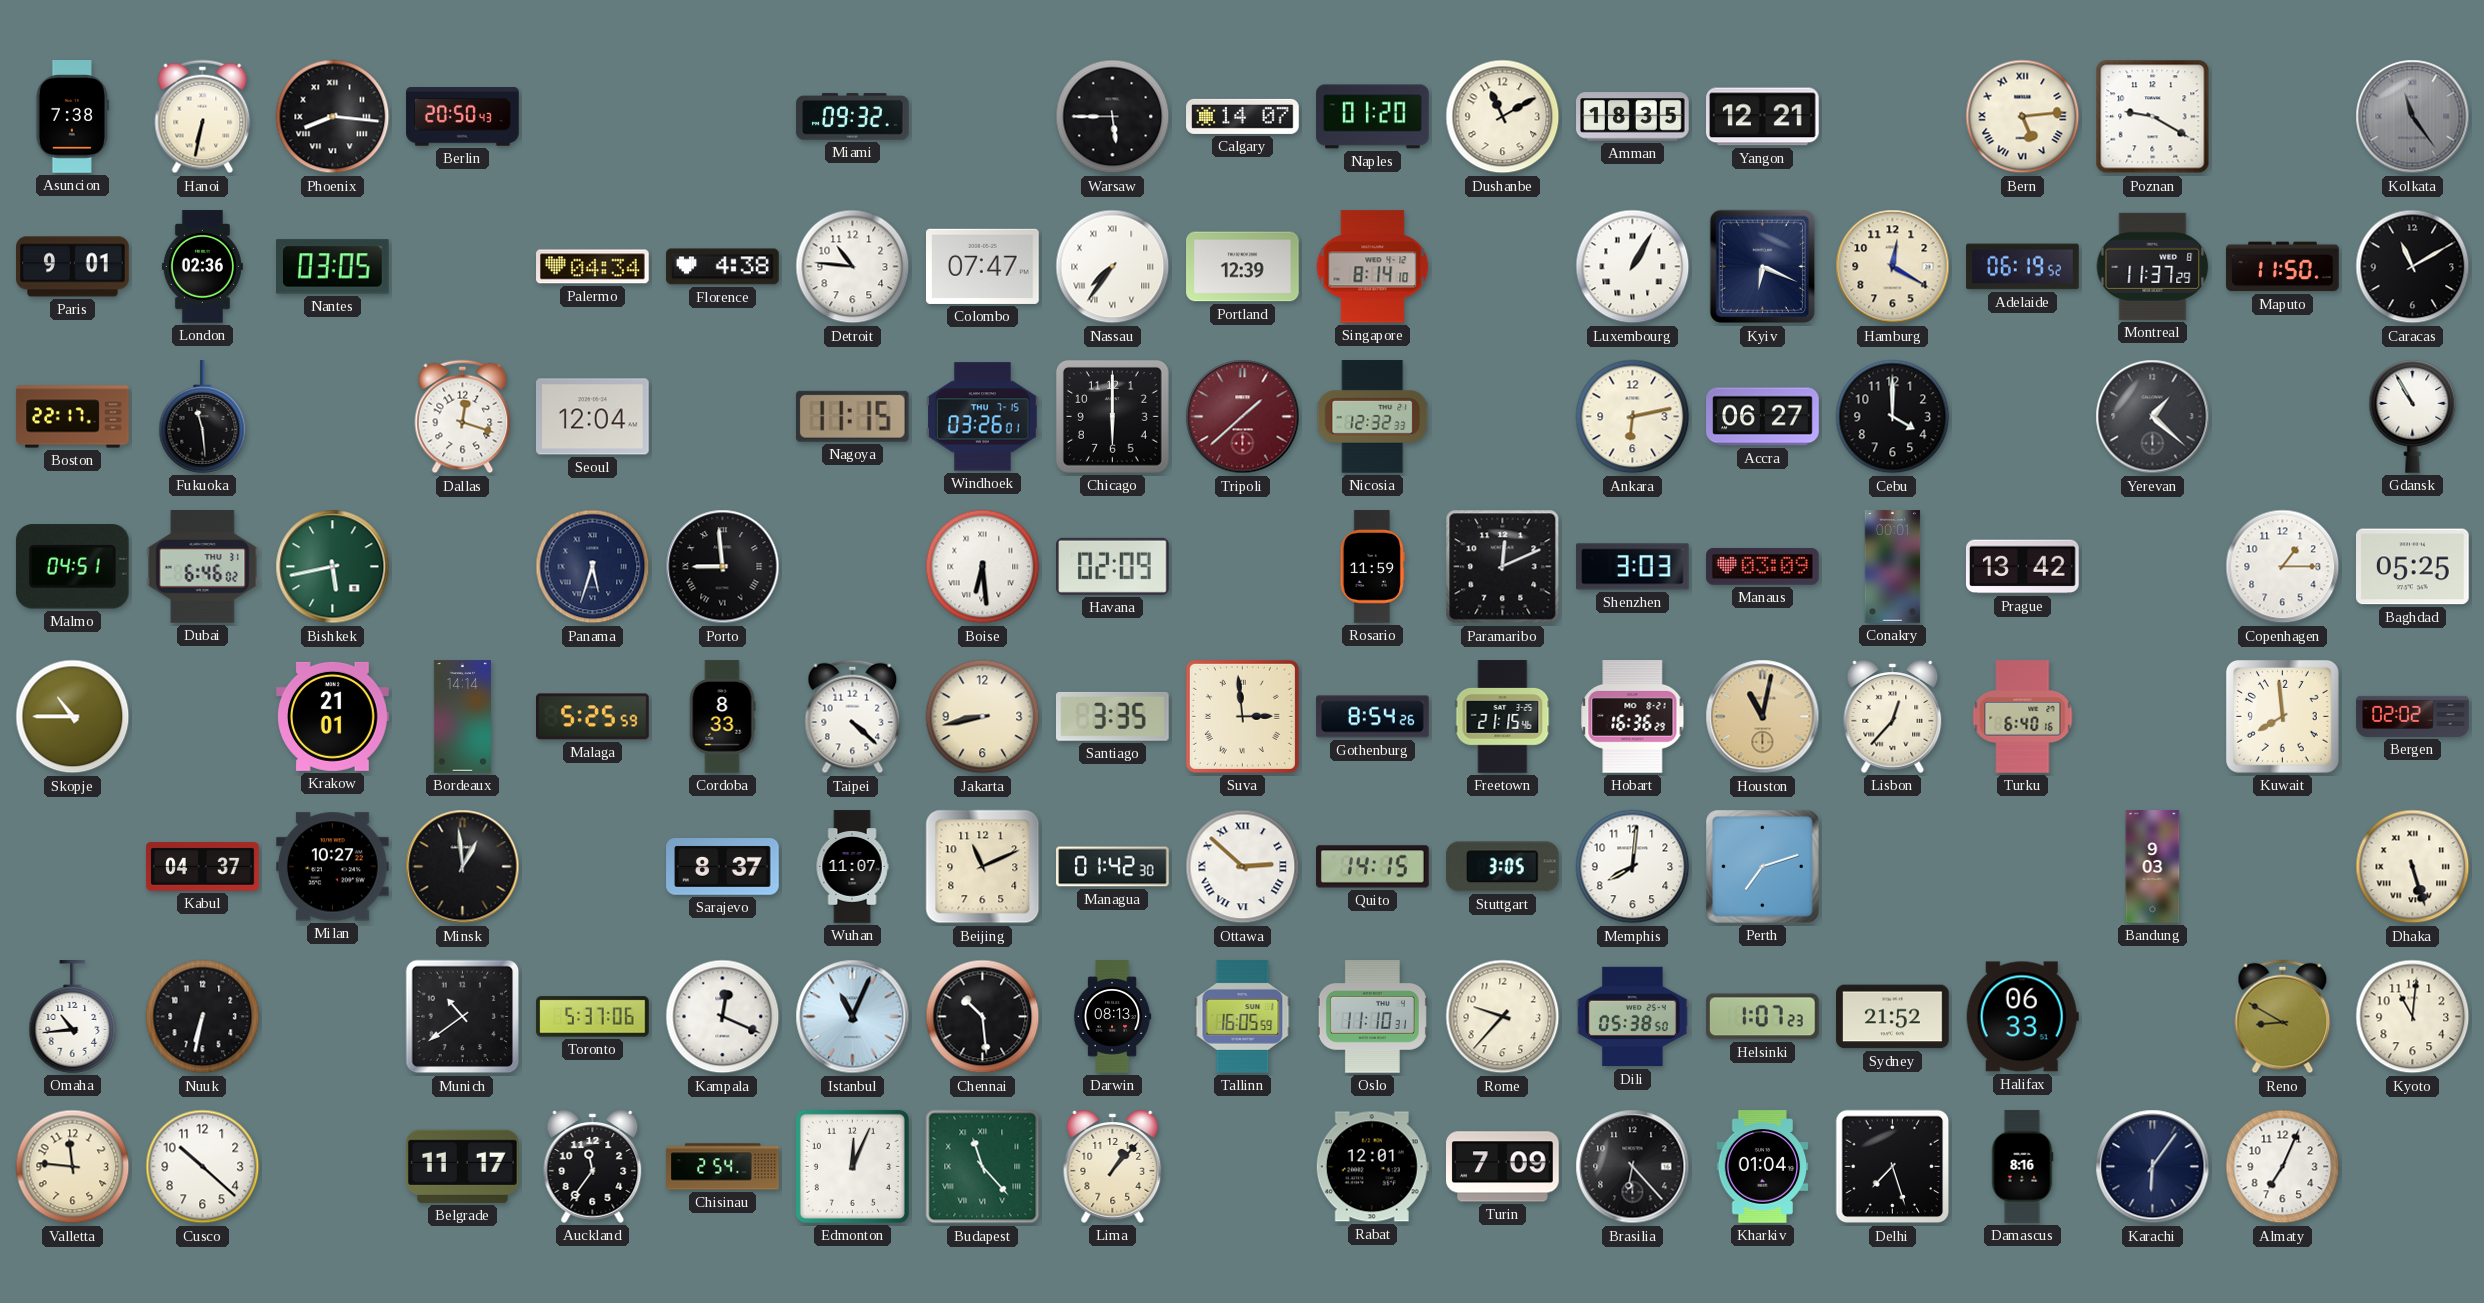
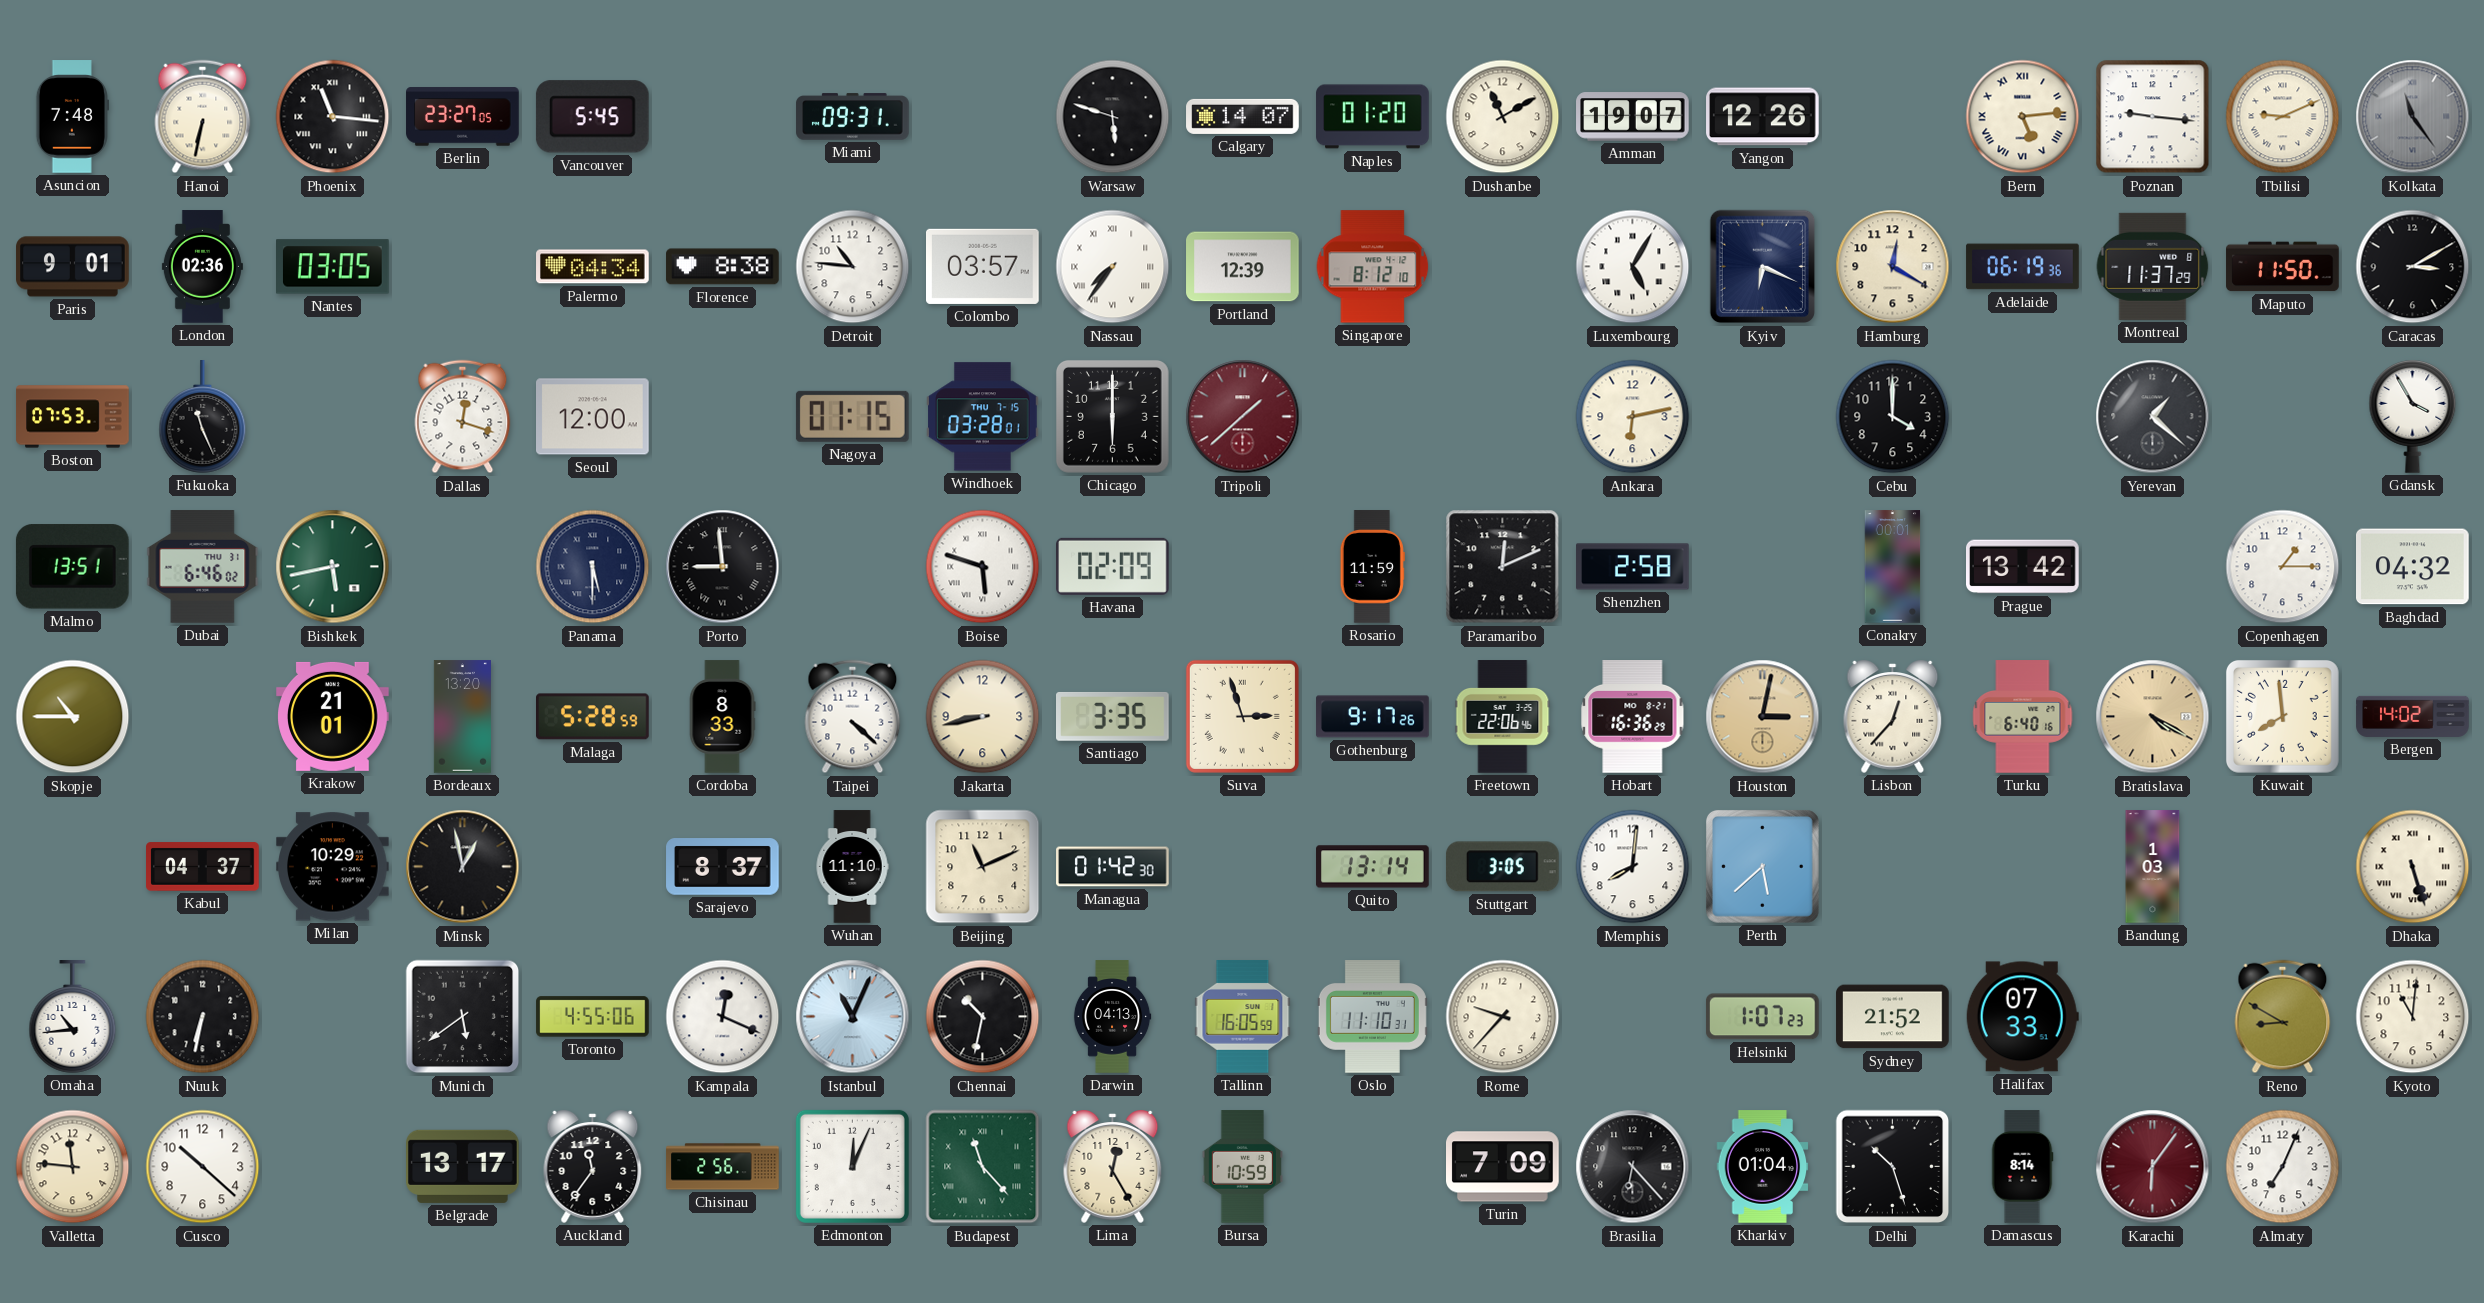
Asuncion: 7:38 -> 7:48 (72, 117)
Phoenix: 8:16 -> 11:16 (333, 117)
Berlin: 20:50 -> 23:27 (463, 117)
Vancouver: none -> 5:45 (592, 117)
Miami: 09:32 -> 09:31 (853, 117)
Warsaw: 5:45 -> 5:48 (1113, 117)
Amman: 18:35 -> 19:07 (1633, 117)
Yangon: 12:21 -> 12:26 (1763, 117)
Poznan: 9:20 -> 9:16 (2153, 117)
Tbilisi: none -> 9:11 (2283, 117)
Florence: 4:38 -> 8:38 (723, 267)
Colombo: 07:47 -> 03:57 (983, 266)
Singapore: 8:14 -> 8:12 (1373, 267)
Luxembourg: 1:05 -> 5:05 (1633, 267)
Adelaide: 06:19:52 -> 06:19:36 (2023, 267)
Caracas: 11:10 -> 3:10 (2413, 267)
Boston: 22:17 -> 07:53 (73, 417)
Fukuoka: 11:29 -> 11:26 (203, 417)
Seoul: 12:04 -> 12:00 (593, 417)
Nagoya: 11:15 -> 01:15 (852, 416)
Windhoek: 03:26 -> 03:28 (983, 417)
Nicosia: 12:32 -> none (1373, 417)
Accra: 06:27 -> none (1763, 417)
Gdansk: 10:55 -> 3:55 (2413, 417)
Malmo: 04:51 -> 13:51 (72, 567)
Panama: 5:33 -> 5:30 (593, 567)
Boise: 6:29 -> 5:48 (983, 567)
Shenzhen: 3:03 -> 2:58 (1633, 567)
Manaus: 03:09 -> none (1763, 567)
Baghdad: 05:25 -> 04:32 (2413, 567)
Bordeaux: 14:14 -> 13:20 (462, 717)
Malaga: 5:25 -> 5:28 (593, 717)
Suva: 2:59 -> 2:57 (1242, 716)
Gothenburg: 8:54 -> 9:17 (1373, 717)
Freetown: 21:15 -> 22:06 (1503, 717)
Houston: 11:02 -> 3:02 (1763, 717)
Bratislava: none -> 4:20 (2153, 717)
Bergen: 02:02 -> 14:02 (2413, 716)
Milan: 10:27 -> 10:29 (333, 867)
Minsk: 12:59 -> 12:58 (463, 867)
Wuhan: 11:07 -> 11:10 (852, 867)
Ottawa: 2:52 -> none (1243, 867)
Quito: 14:15 -> 13:14 (1373, 867)
Perth: 7:12 -> 5:38 (1762, 866)
Bandung: 9:03 -> 1:03 (2153, 867)
Munich: 10:39 -> 5:39 (463, 1017)
Toronto: 5:37 -> 4:55 (593, 1017)
Chennai: 10:29 -> 10:32 (983, 1017)
Darwin: 08:13 -> 04:13 (1112, 1017)
Dili: 05:38 -> none (1633, 1017)
Halifax: 06:33 -> 07:33 (2022, 1017)
Belgrade: 11:17 -> 13:17 (463, 1166)
Chisinau: 2:54 -> 2:56 (723, 1167)
Lima: 1:07 -> 12:25 (1113, 1166)
Bursa: none -> 10:59 (1242, 1167)
Rabat: 12:01 -> none (1372, 1167)
Delhi: 7:27 -> 10:27 (1893, 1167)
Damascus: 8:16 -> 8:14 (2022, 1167)
Karachi dial: navy -> burgundy (2153, 1167)
